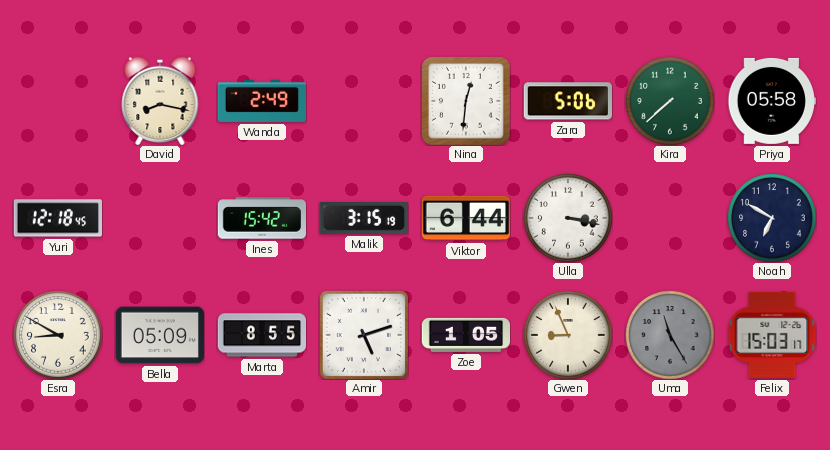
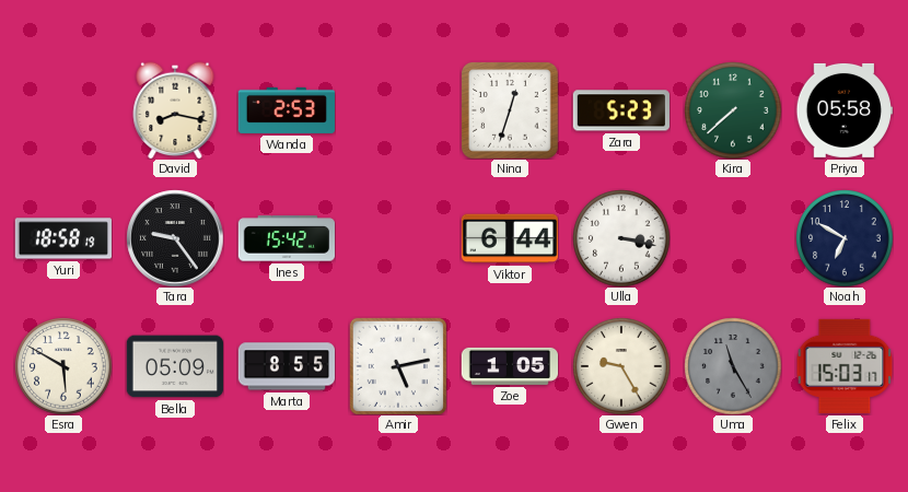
Wanda: 2:49 -> 2:53 (286, 110)
Nina: 12:31 -> 12:33 (510, 110)
Zara: 5:06 -> 5:23 (621, 110)
Yuri: 12:18 -> 18:58 (62, 238)
Tara: none -> 9:24 (175, 238)
Malik: 3:15 -> none (364, 219)
Esra: 8:50 -> 5:50 (63, 366)
Amir: 5:12 -> 5:13 (398, 366)
Gwen: 8:56 -> 9:25 (621, 366)
